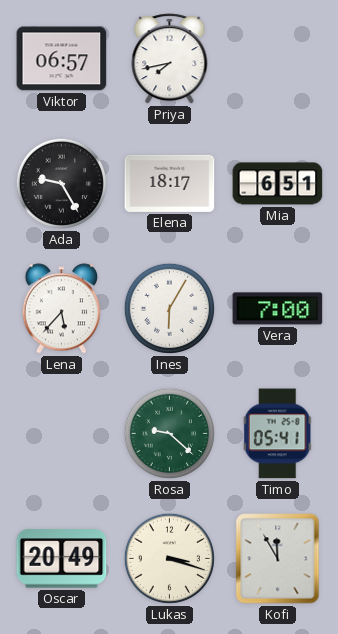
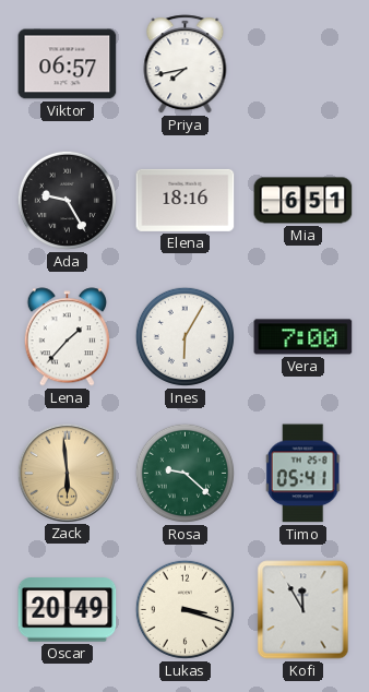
Elena: 18:17 -> 18:16 (186, 200)
Lena: 5:37 -> 1:37 (67, 337)
Zack: none -> 5:59 (67, 473)
